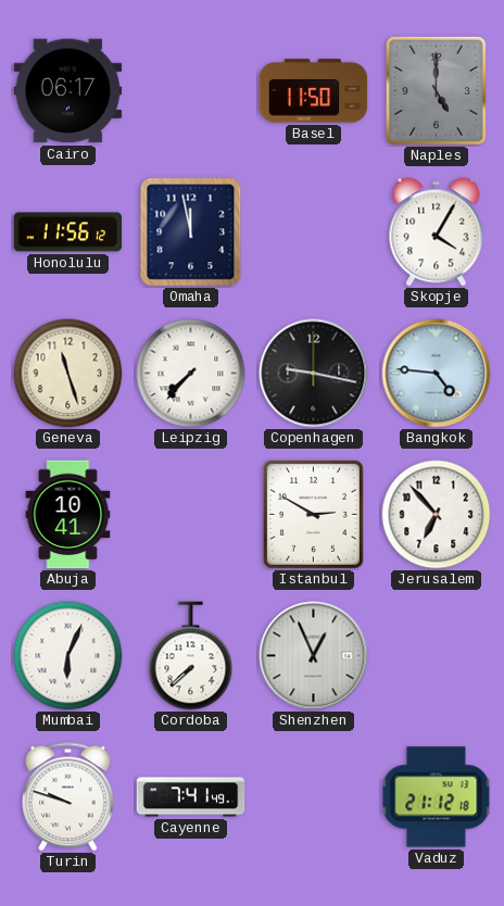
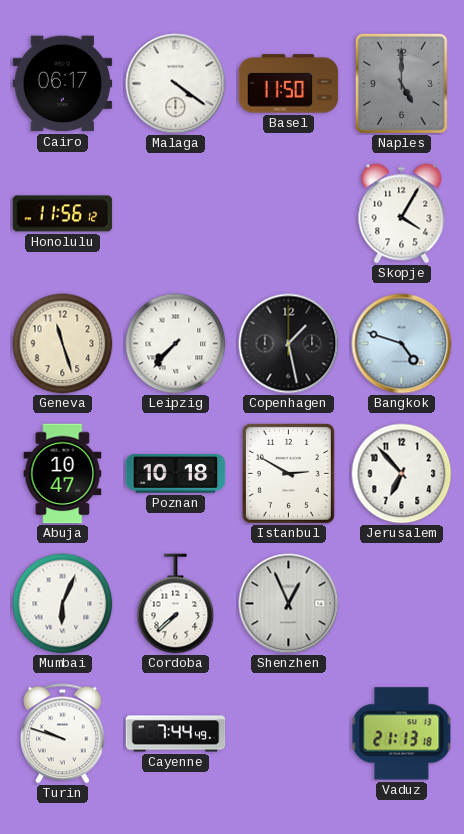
Malaga: none -> 4:21 (176, 84)
Omaha: 11:58 -> none (191, 232)
Copenhagen: 9:17 -> 1:28 (289, 344)
Bangkok: 4:46 -> 4:48 (402, 344)
Abuja: 10:41 -> 10:47 (63, 474)
Poznan: none -> 10:18 (176, 474)
Cayenne: 7:41 -> 7:44 (176, 734)
Vaduz: 21:12 -> 21:13 (402, 734)
